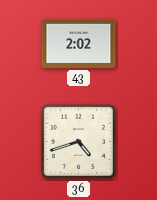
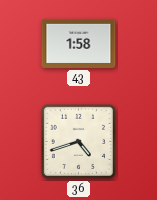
43: 2:02 -> 1:58 (79, 43)
